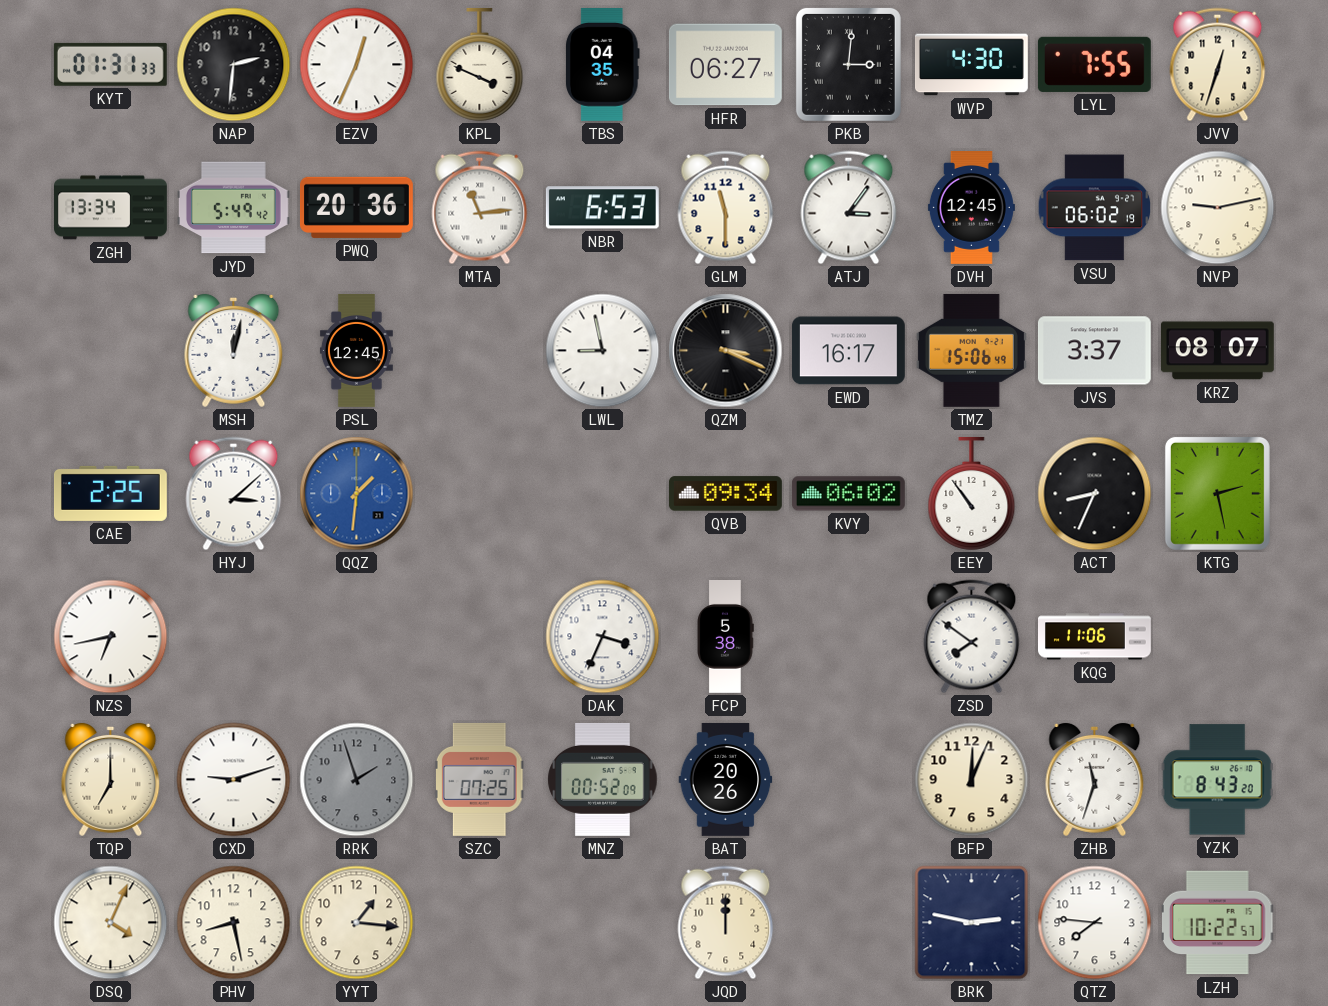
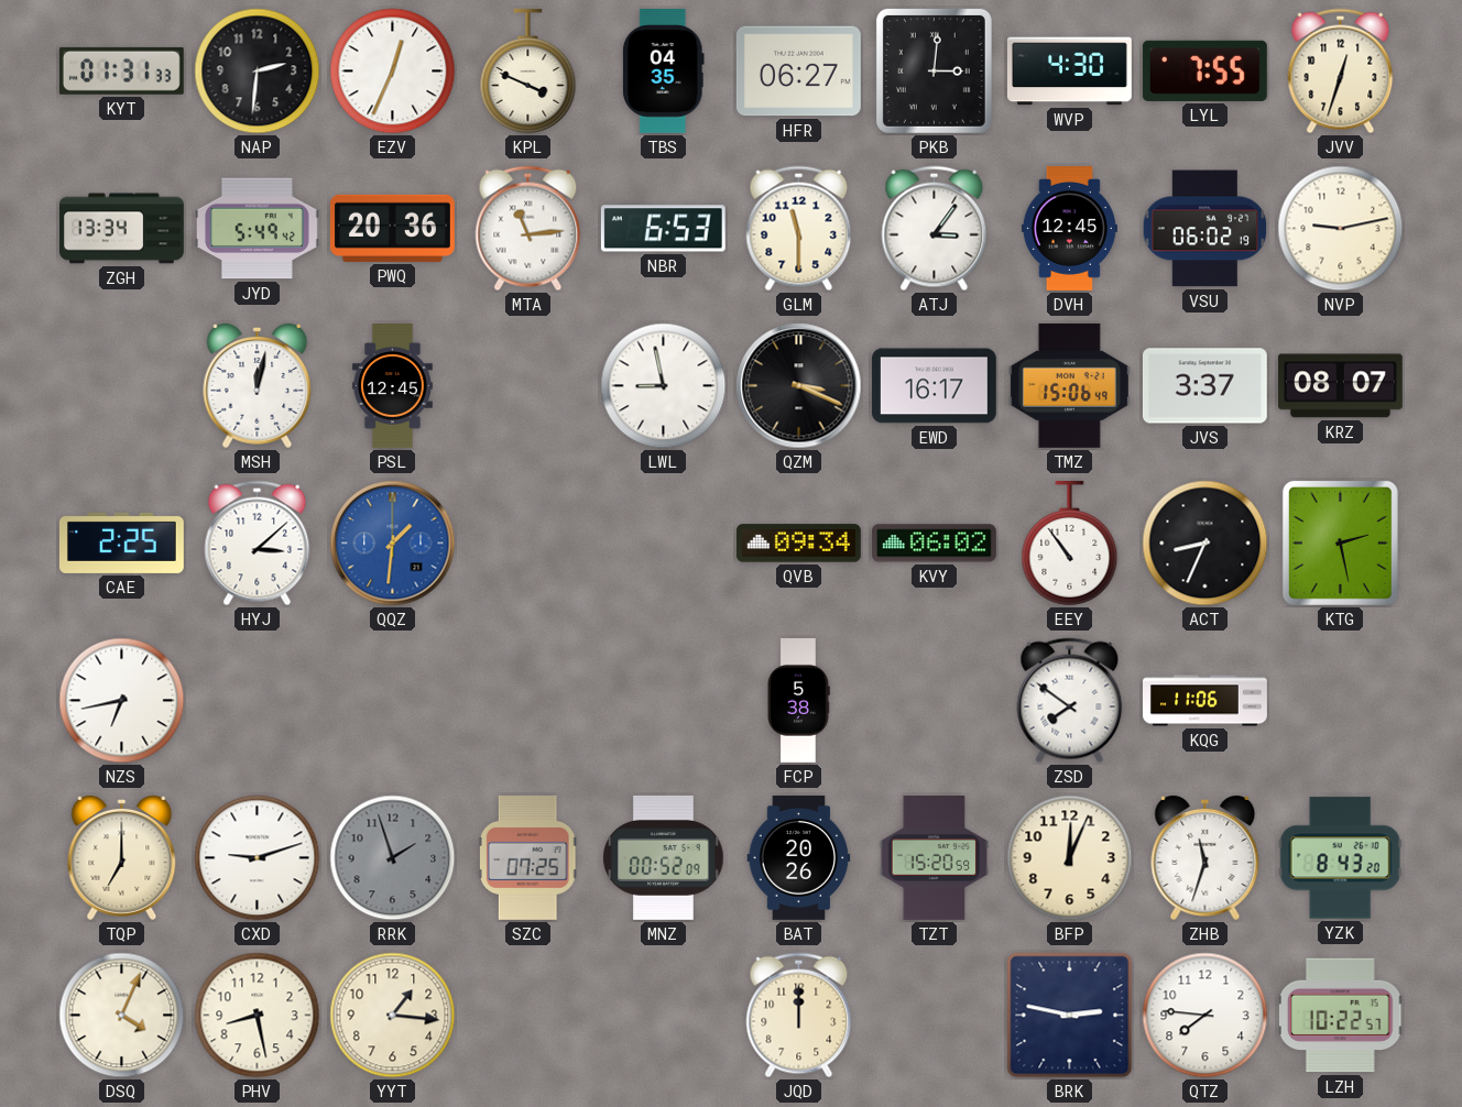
DAK: 3:34 -> none (603, 637)
TZT: none -> 15:20 (935, 857)
